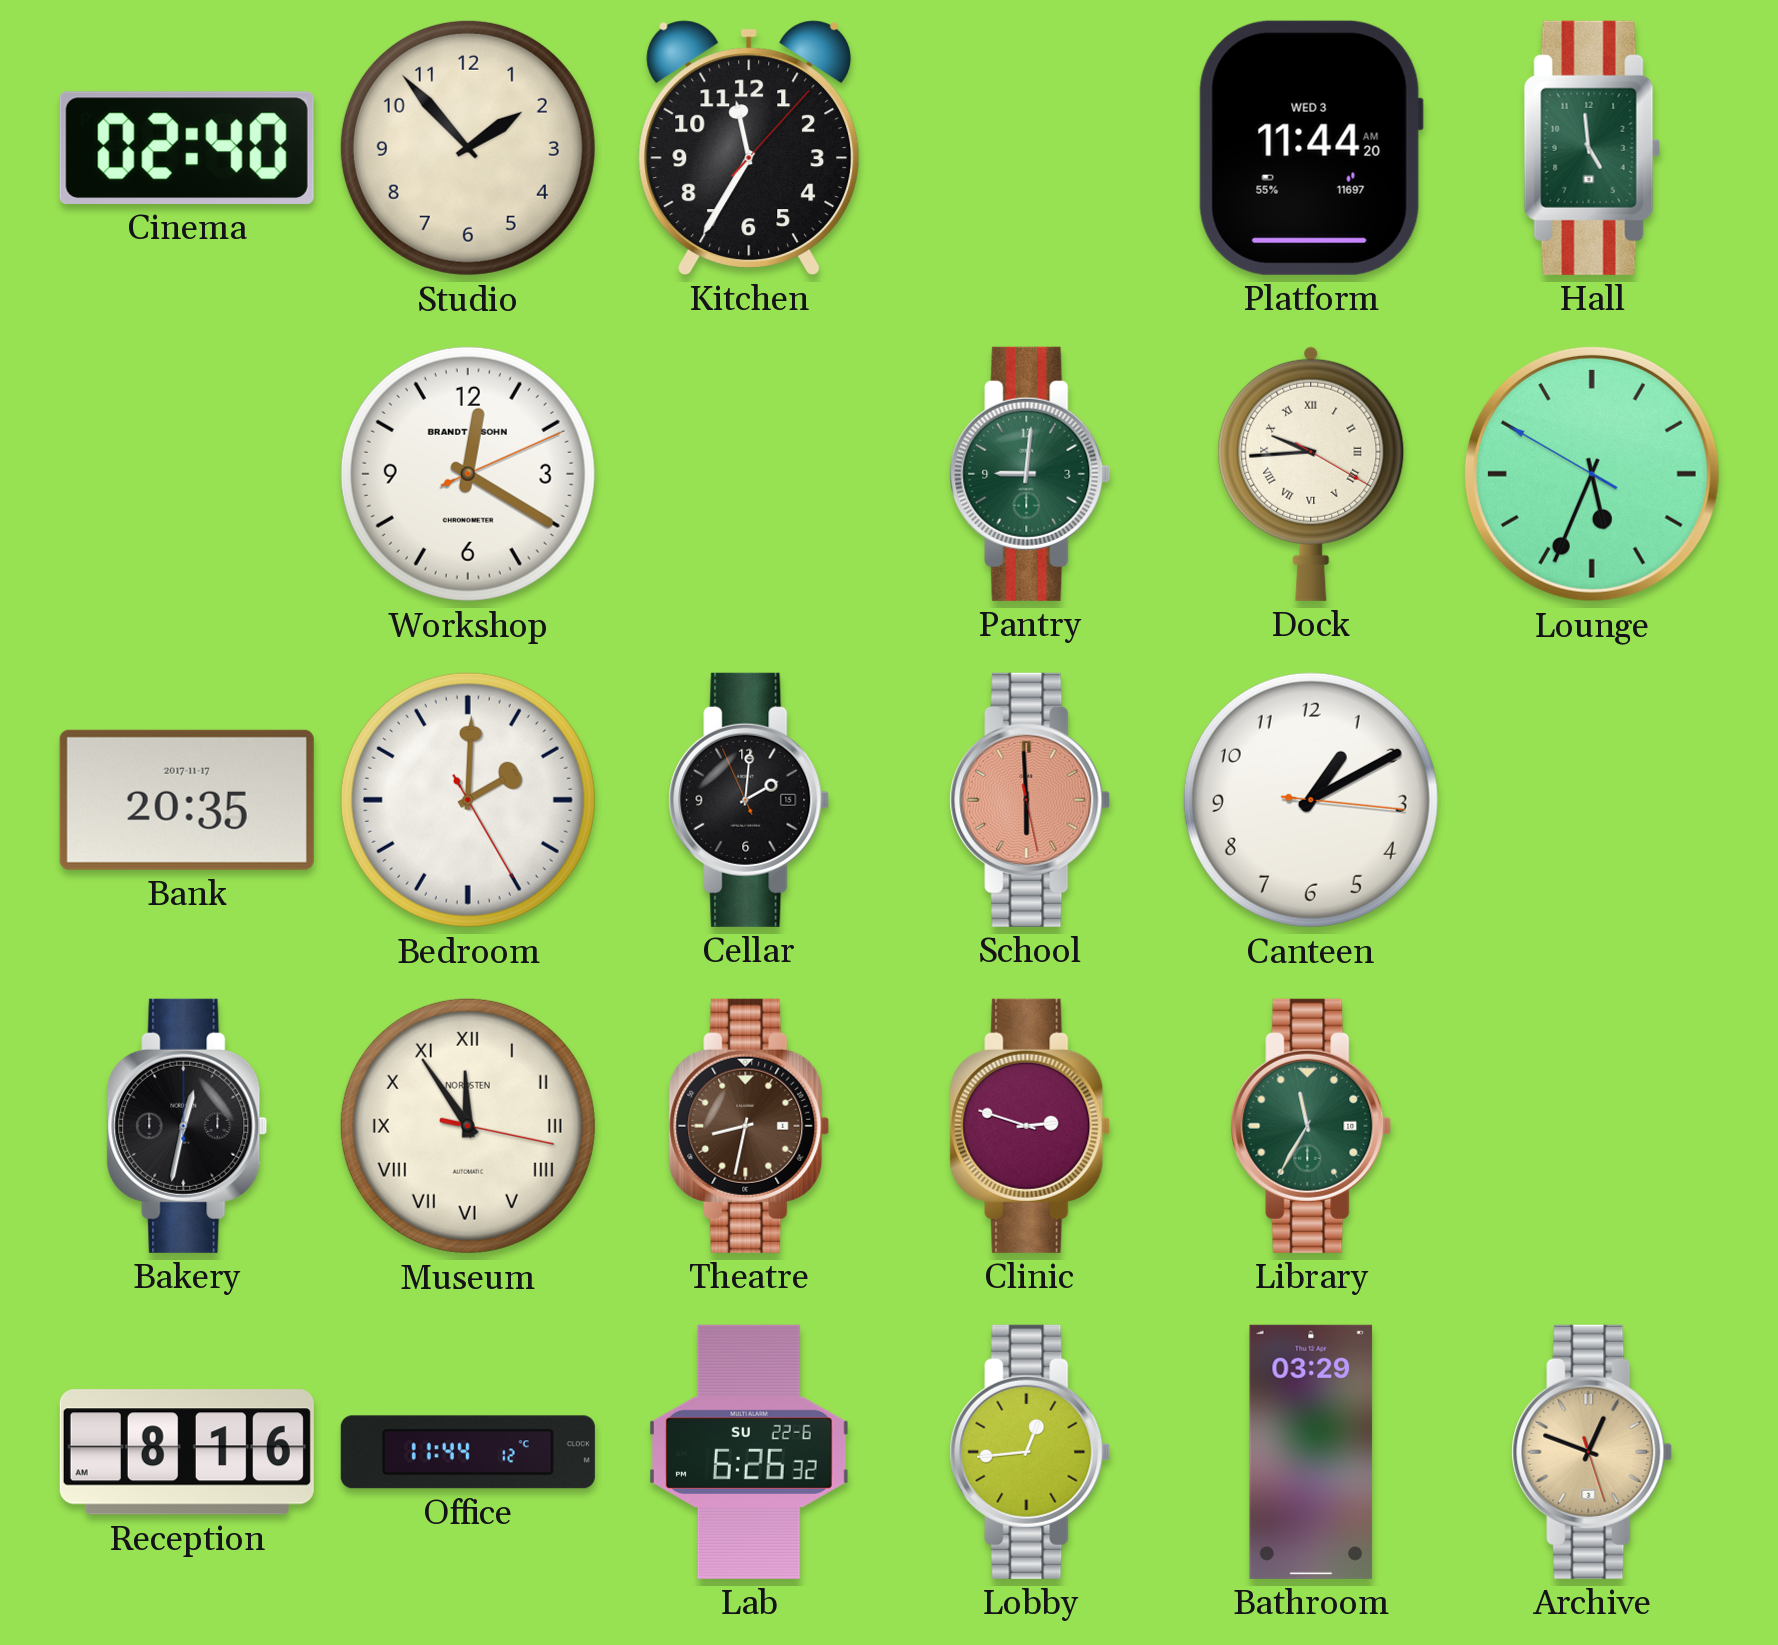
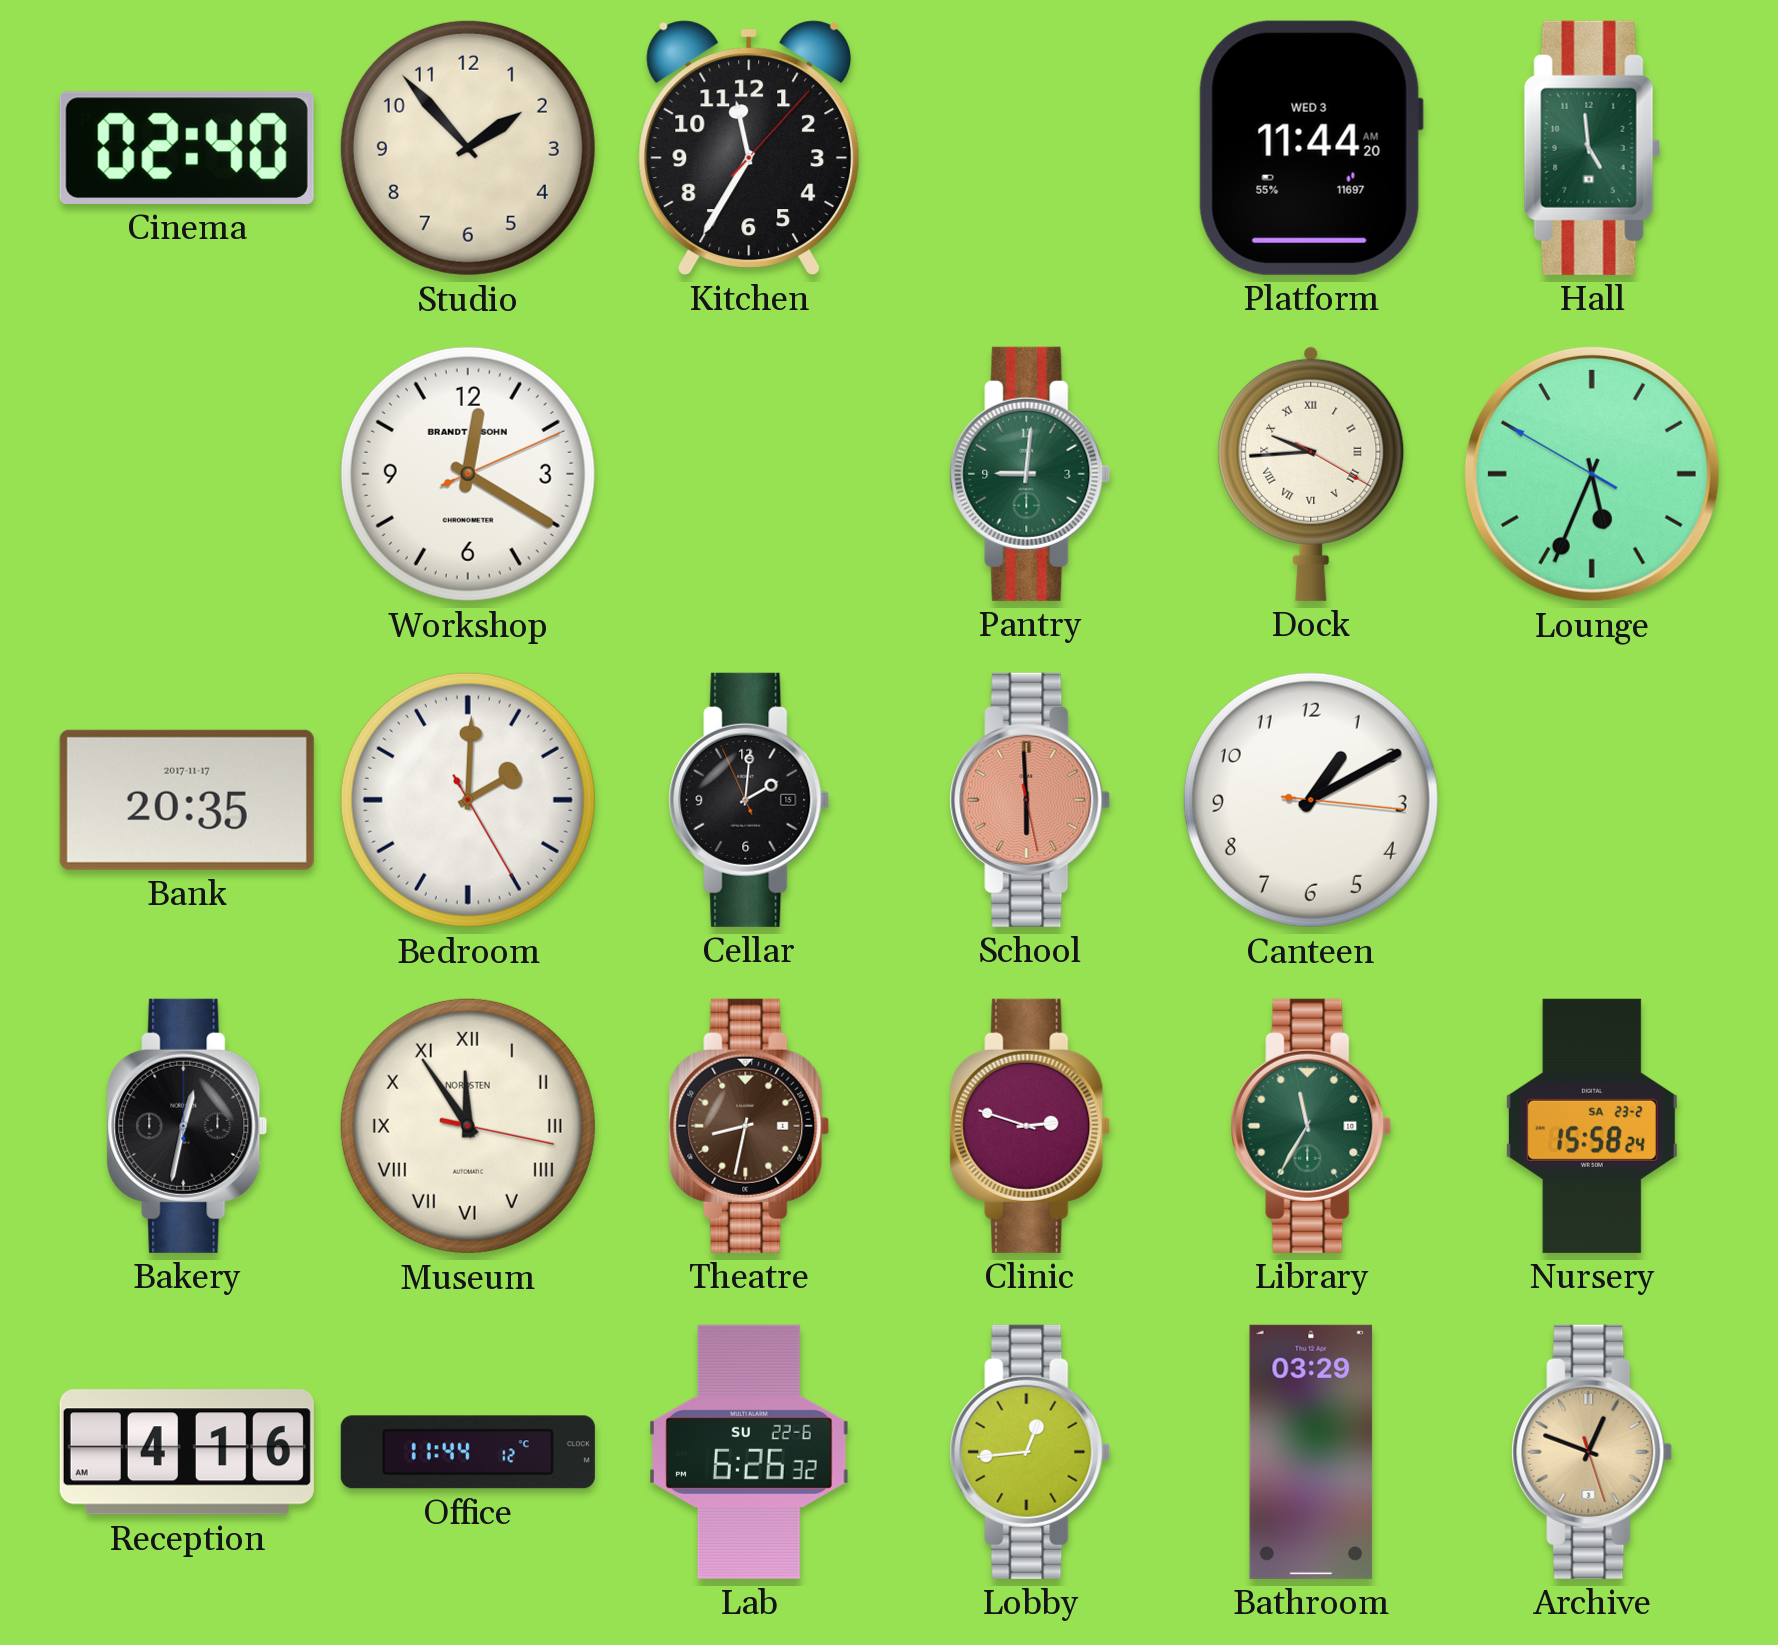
Nursery: none -> 15:58 (1592, 1126)
Reception: 8:16 -> 4:16 (187, 1452)
